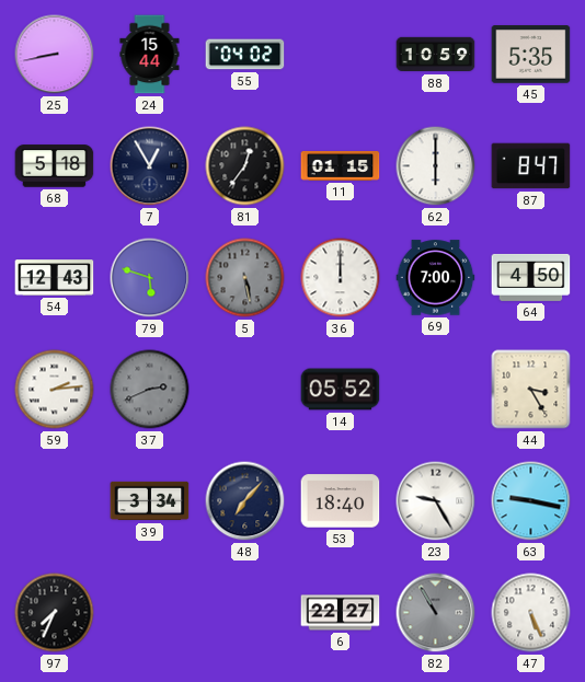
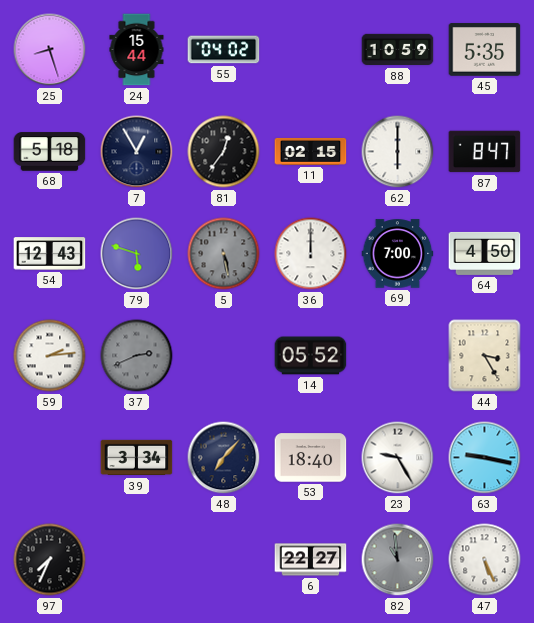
25: 8:43 -> 8:27 (50, 50)
11: 01:15 -> 02:15 (311, 151)
82: 10:55 -> 10:59 (398, 560)
